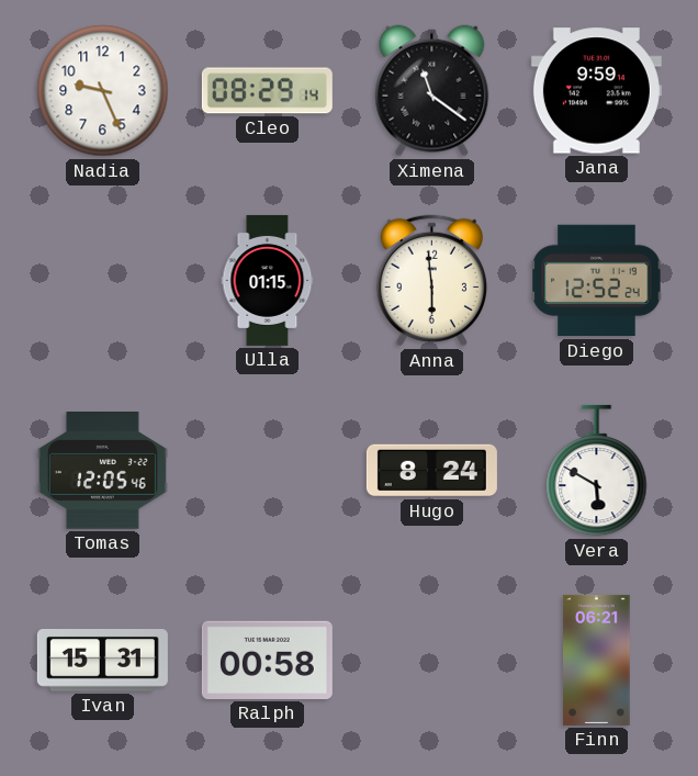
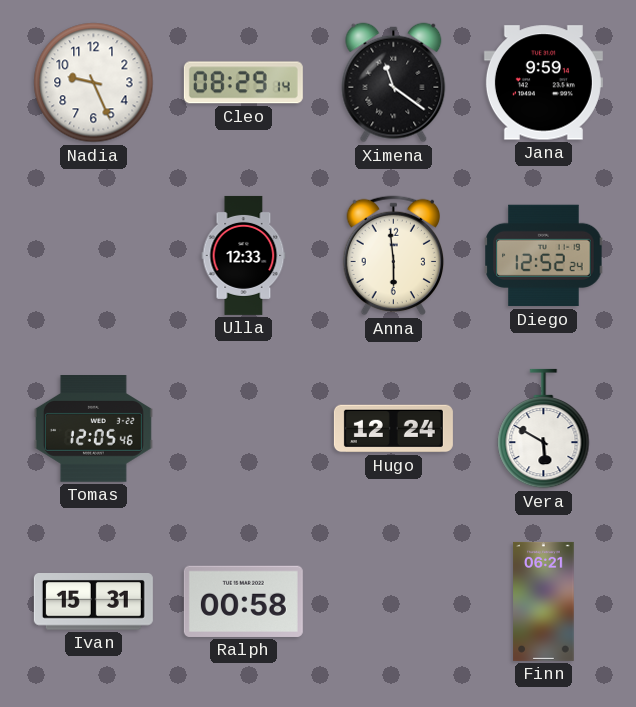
Ulla: 01:15 -> 12:33 (244, 255)
Hugo: 8:24 -> 12:24 (393, 429)
